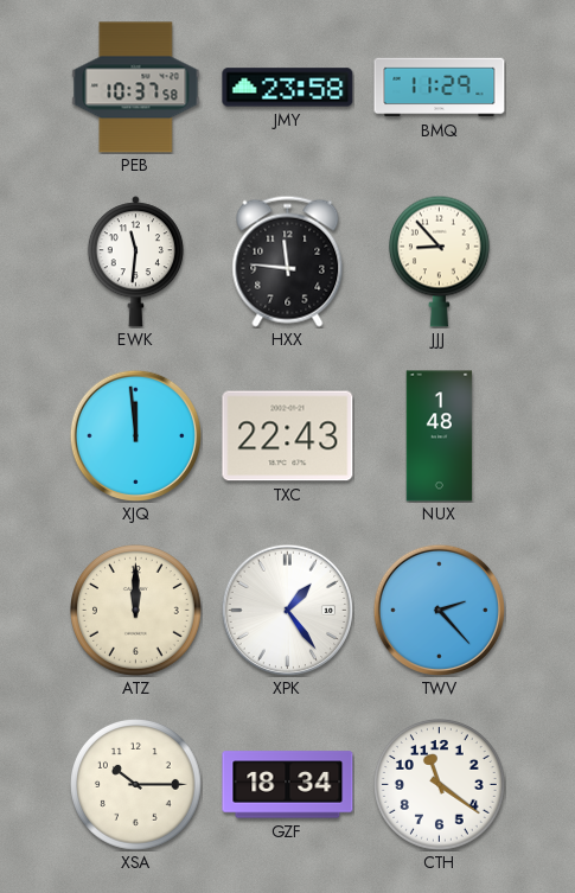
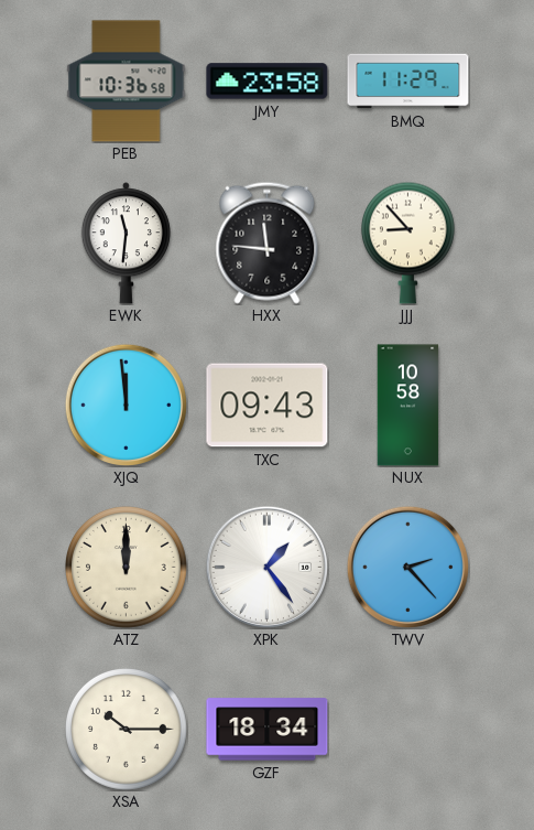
PEB: 10:37 -> 10:36 (127, 82)
TXC: 22:43 -> 09:43 (268, 406)
NUX: 1:48 -> 10:58 (408, 406)
CTH: 11:21 -> none (440, 785)
